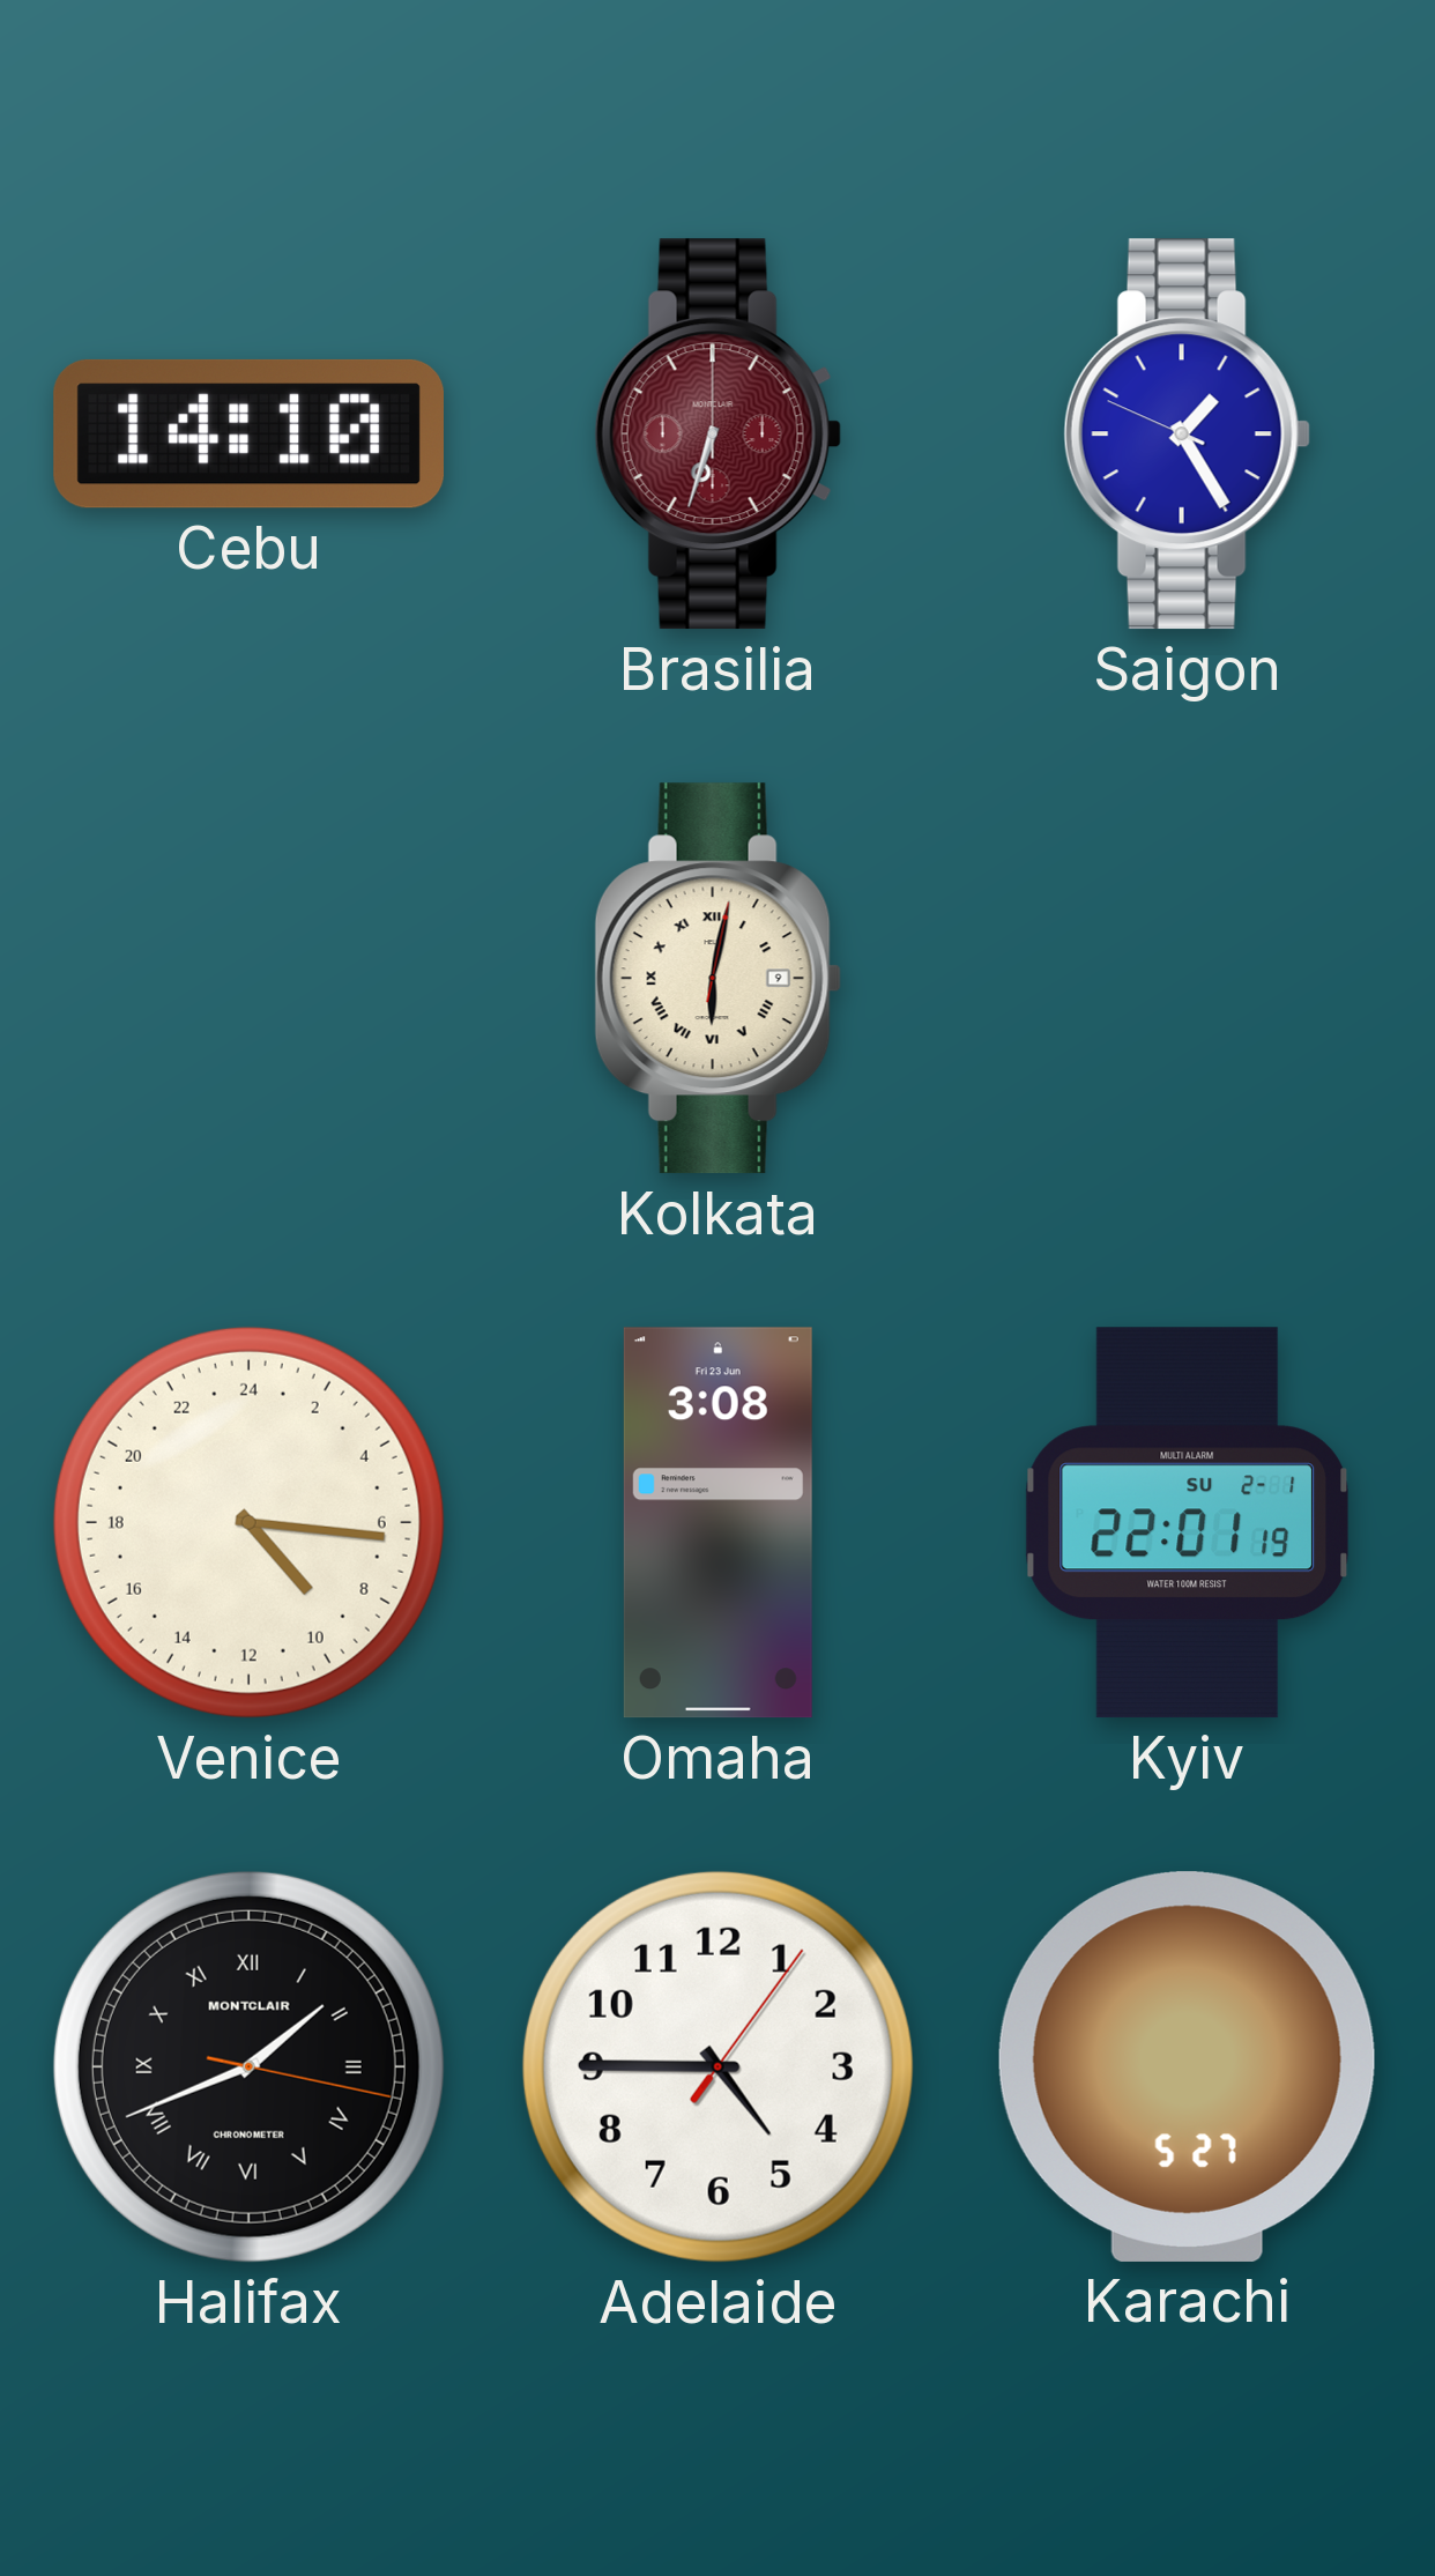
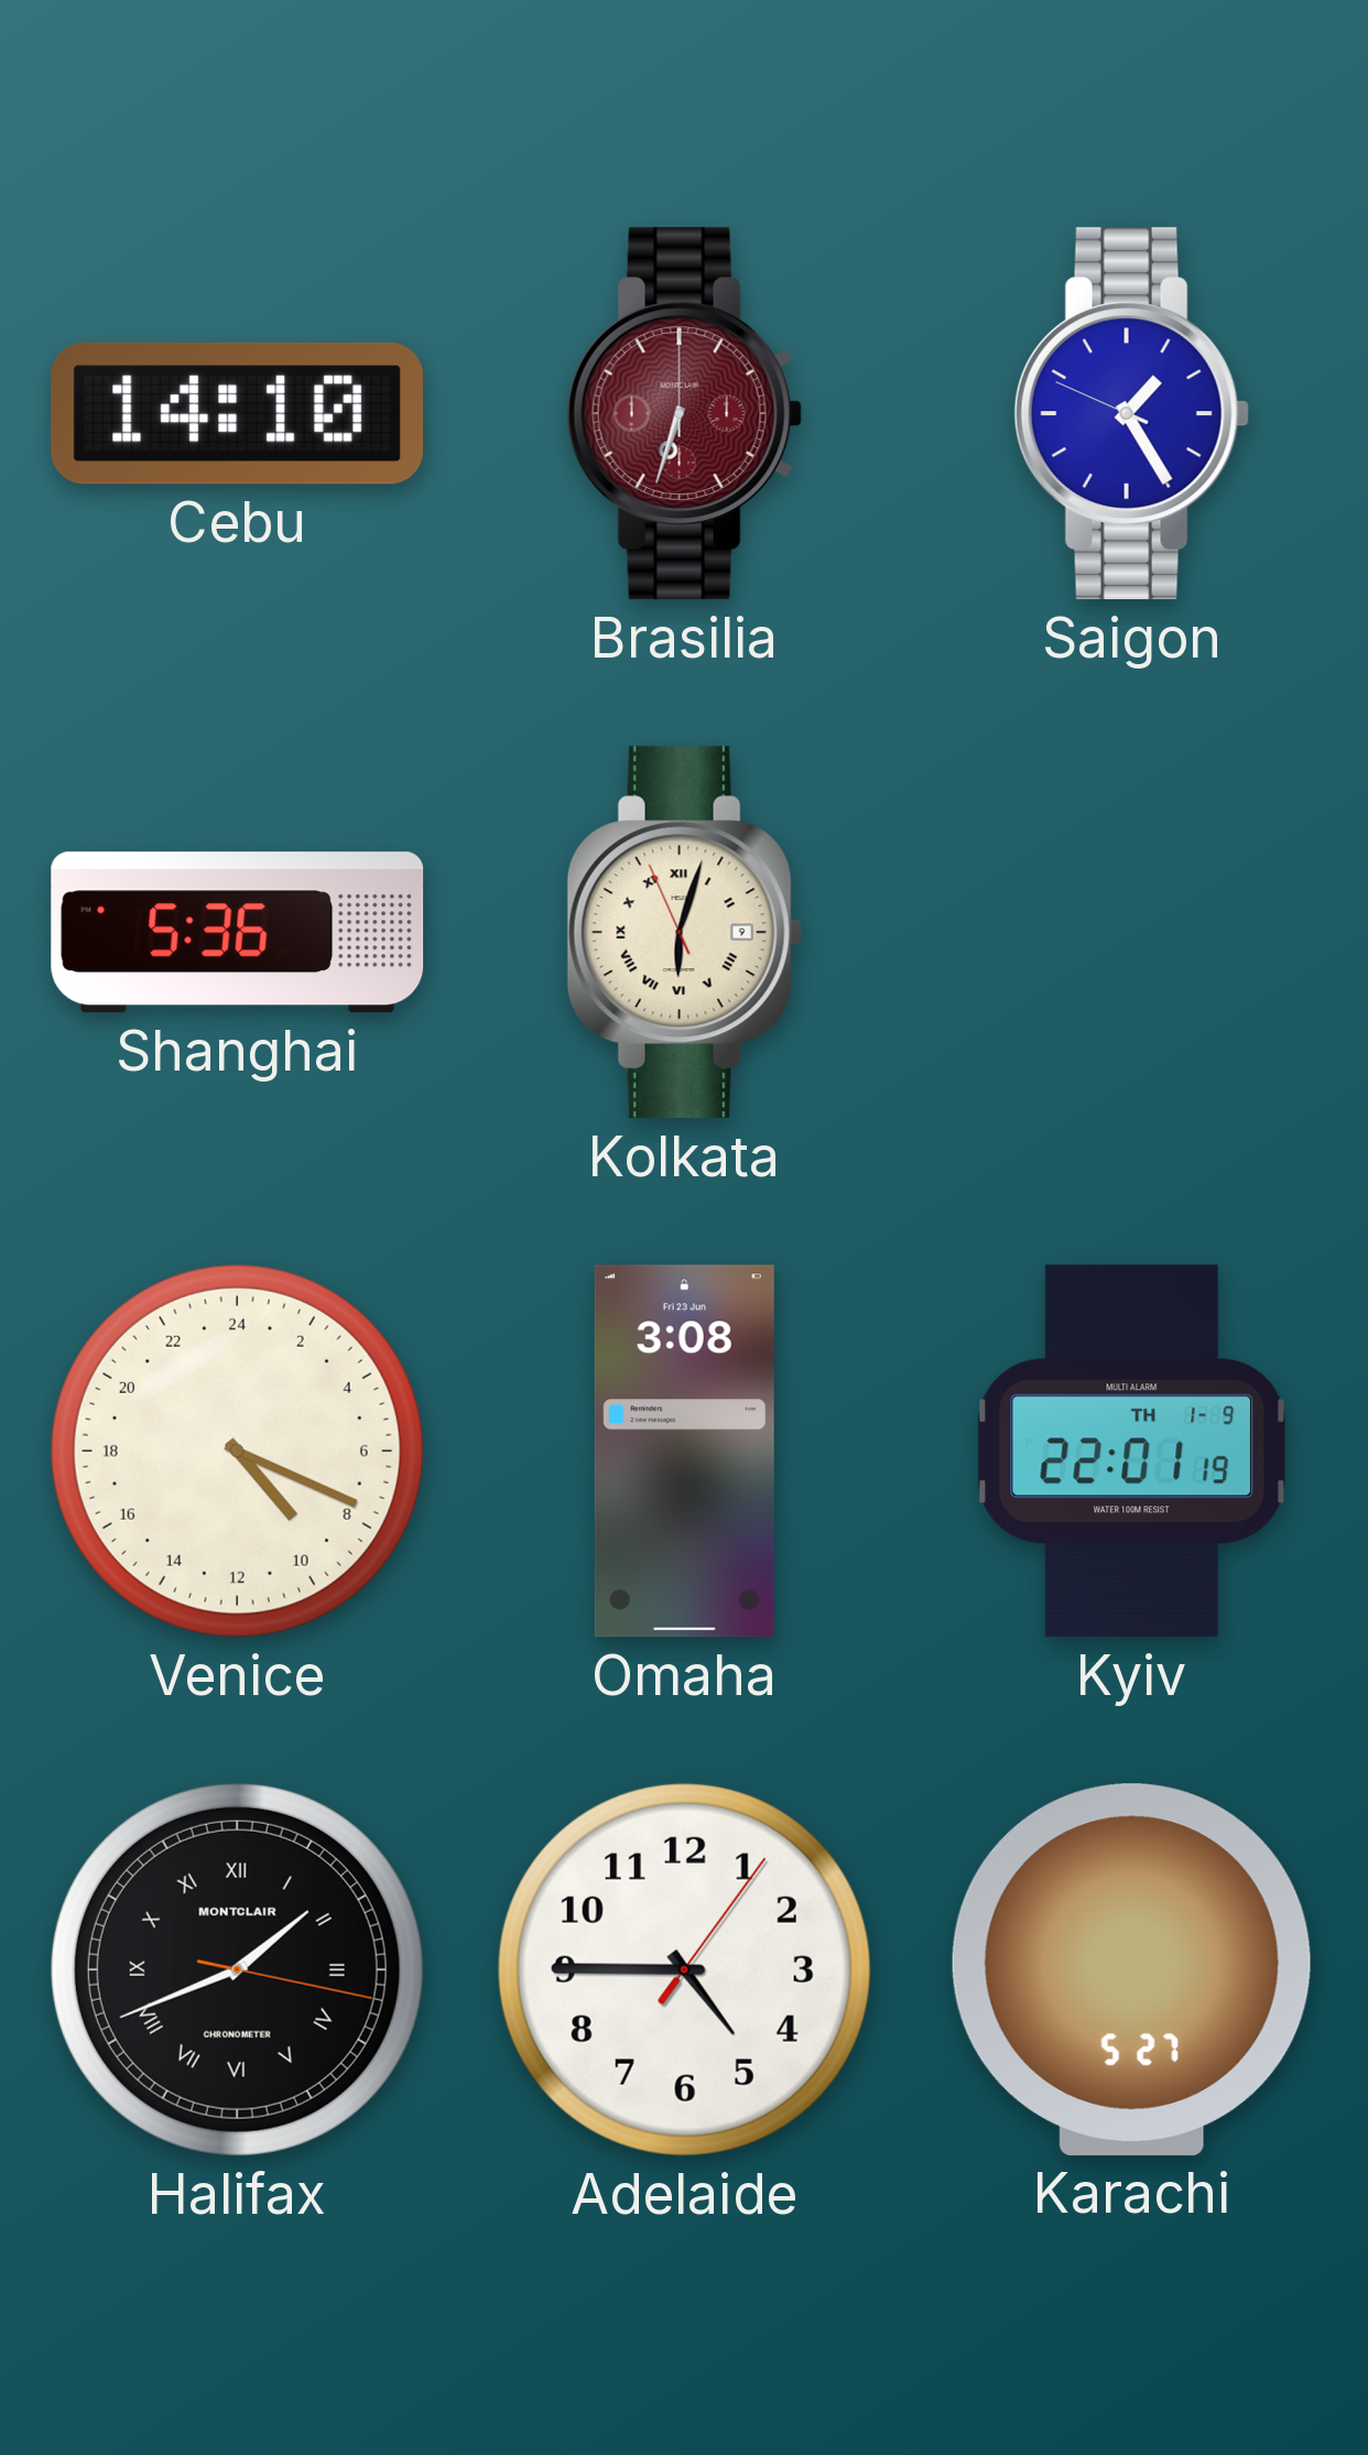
Shanghai: none -> 5:36 (238, 933)
Kolkata: 6:02:02 -> 6:02:56 (684, 933)
Venice: 9:16 -> 9:19 (237, 1451)
Kyiv date: SU 2-1 -> TH 1-9 (1131, 1452)
